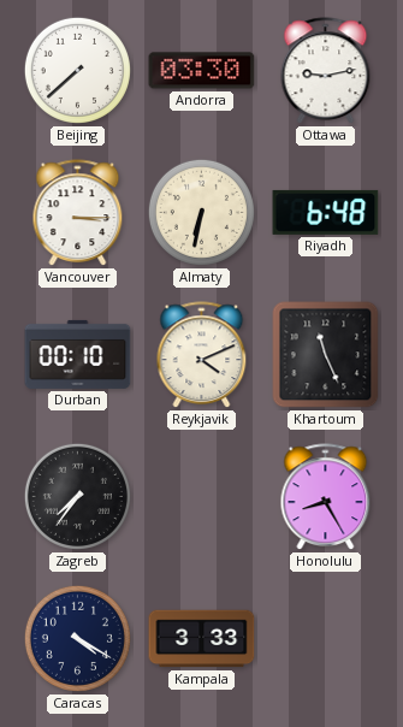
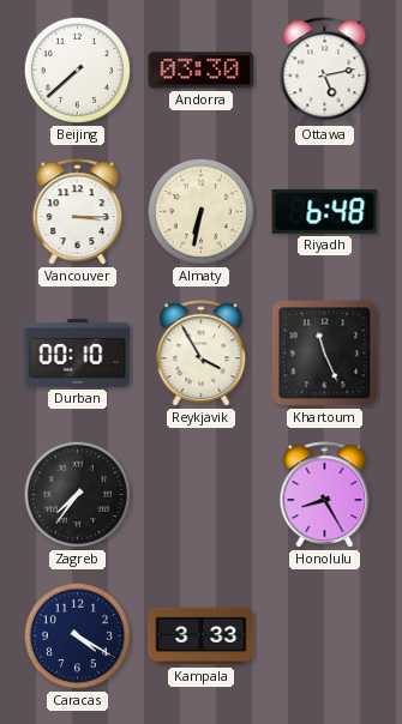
Ottawa: 9:13 -> 5:13 (325, 71)
Reykjavik: 4:11 -> 3:55 (202, 354)
